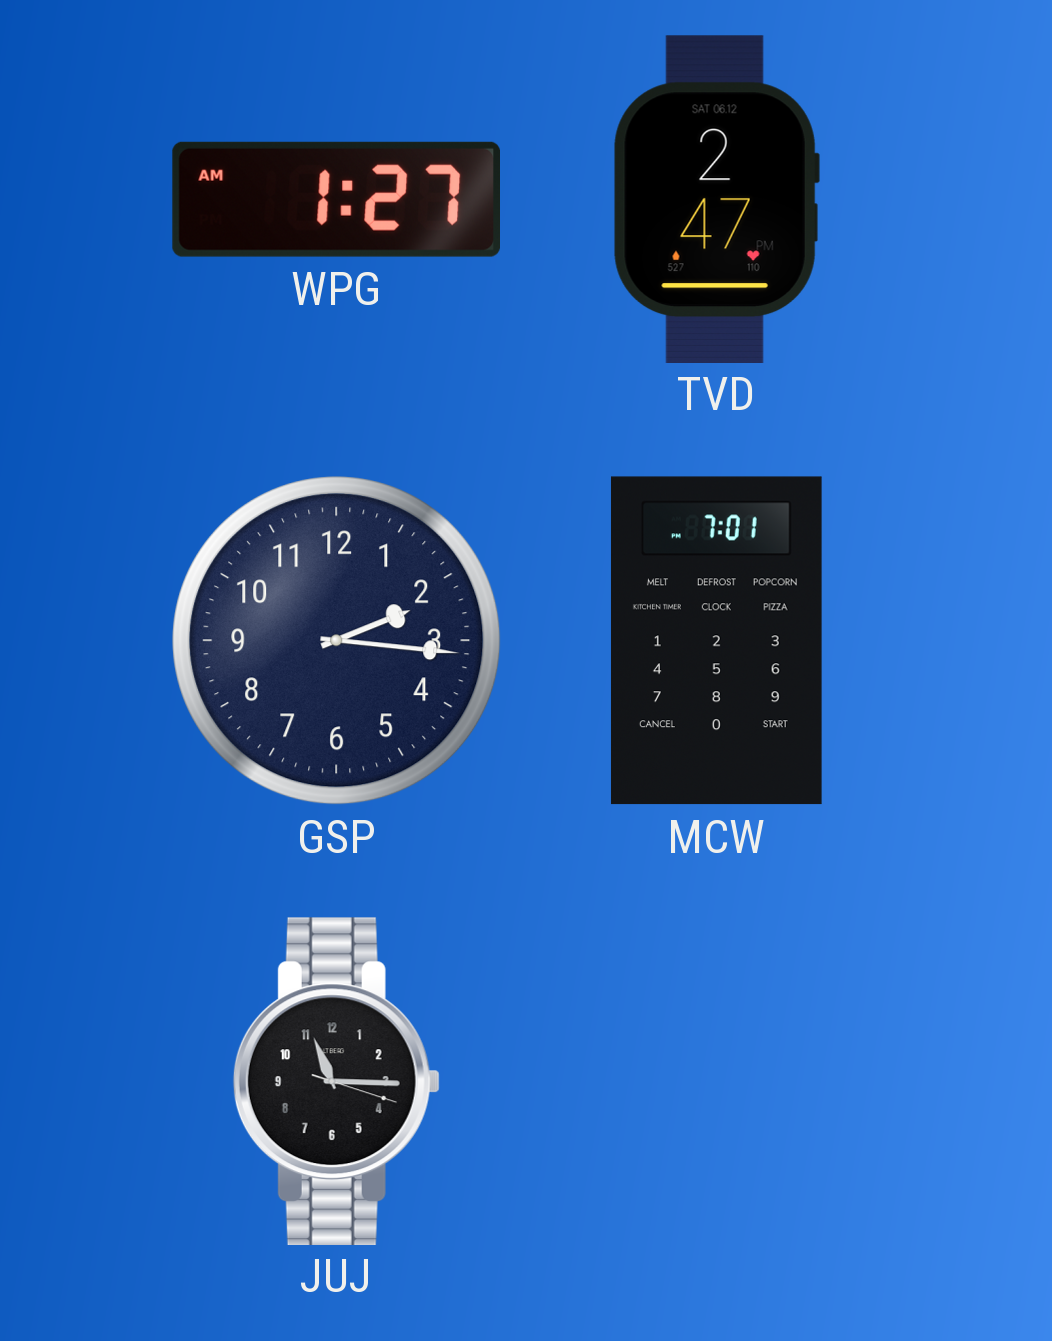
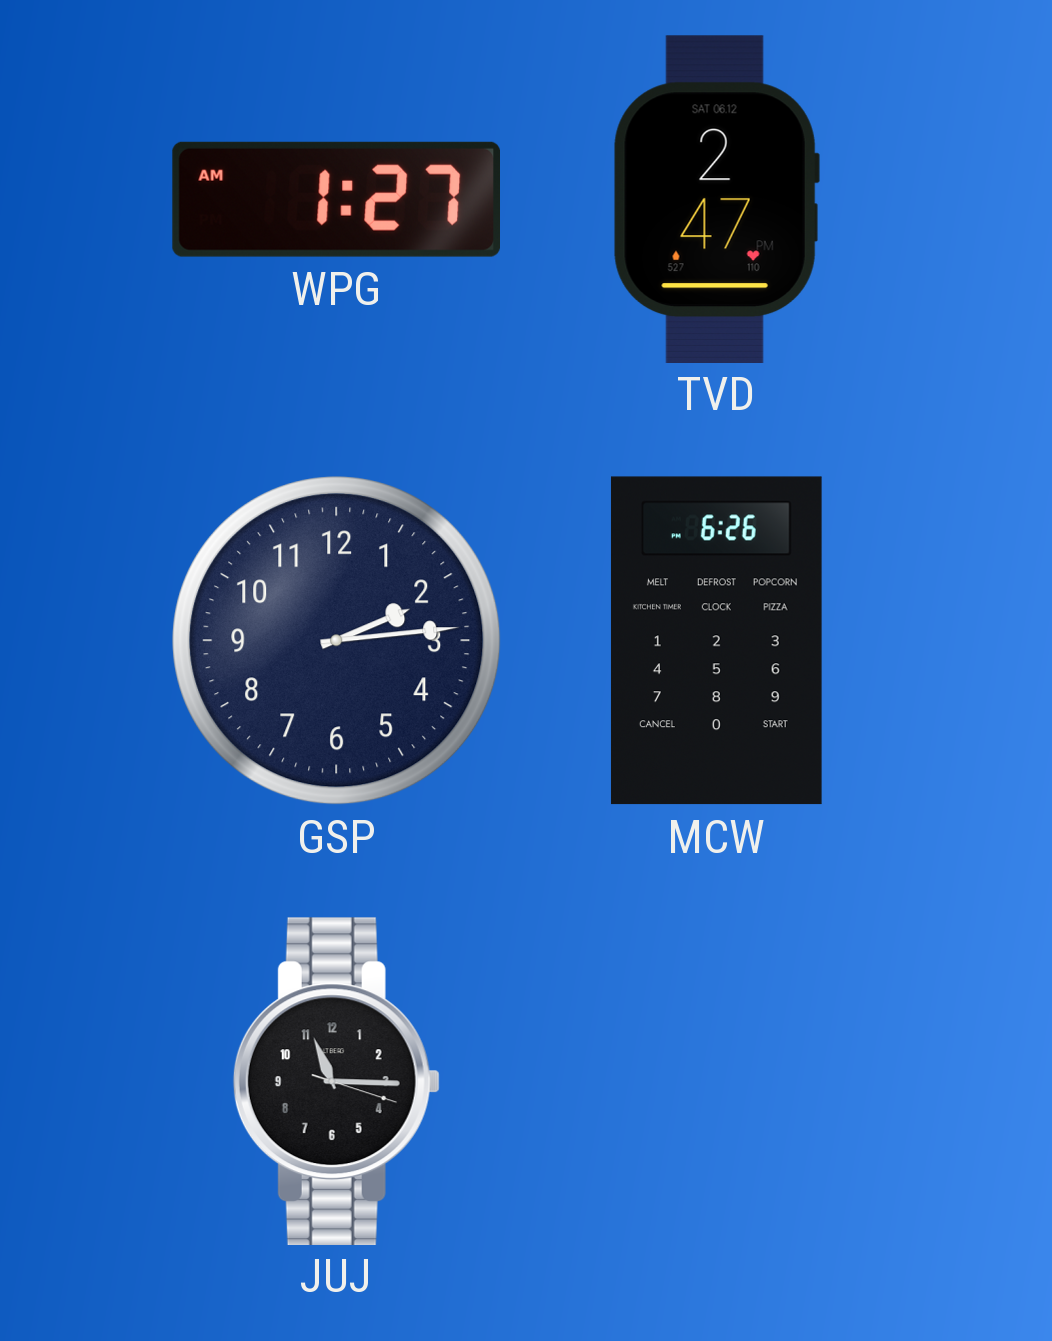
GSP: 2:16 -> 2:14 (337, 641)
MCW: 7:01 -> 6:26 (716, 641)
